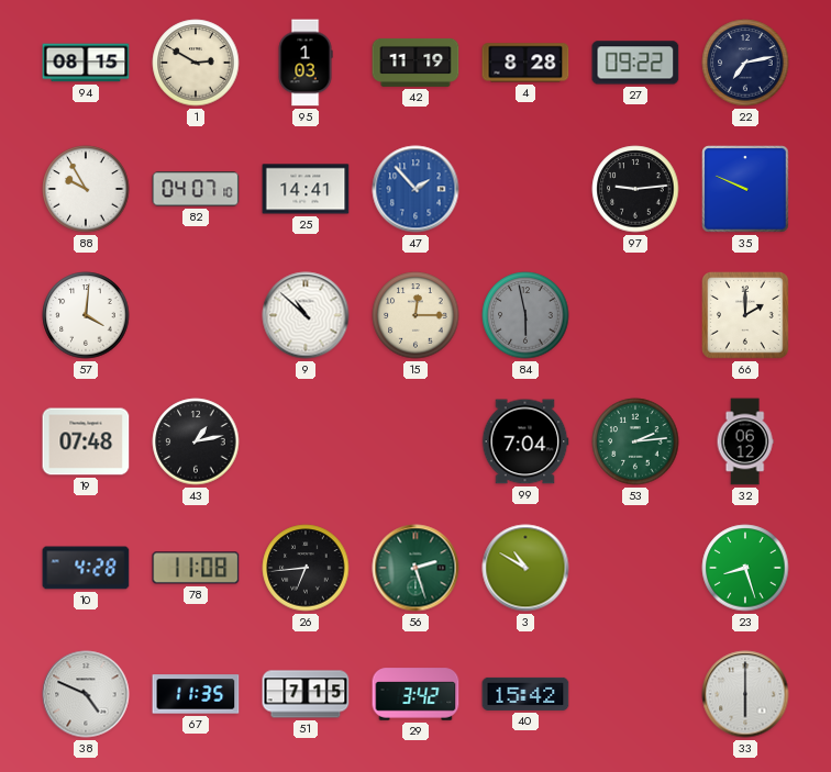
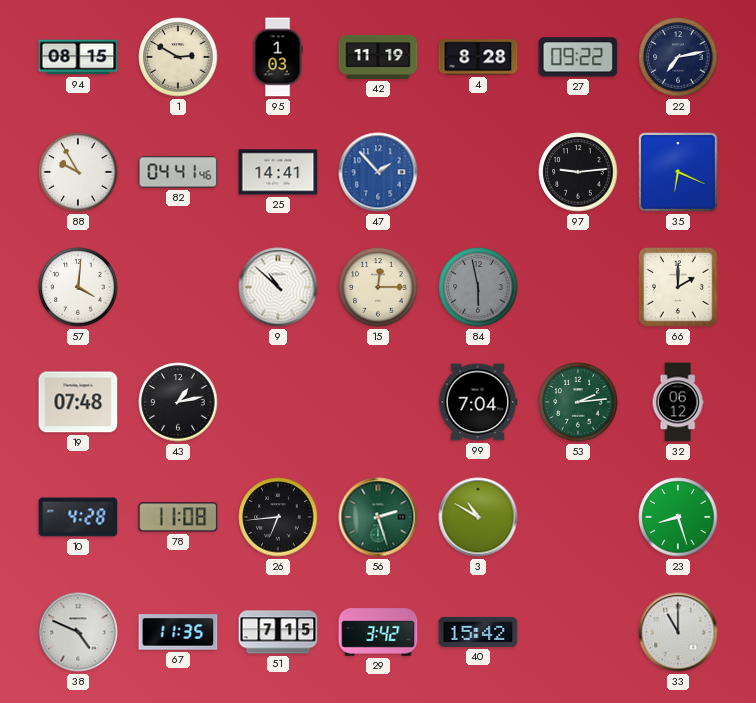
82: 04:07 -> 04:41 (178, 172)
35: 9:49 -> 6:19 (678, 172)
33: 6:00 -> 11:00 (678, 632)
